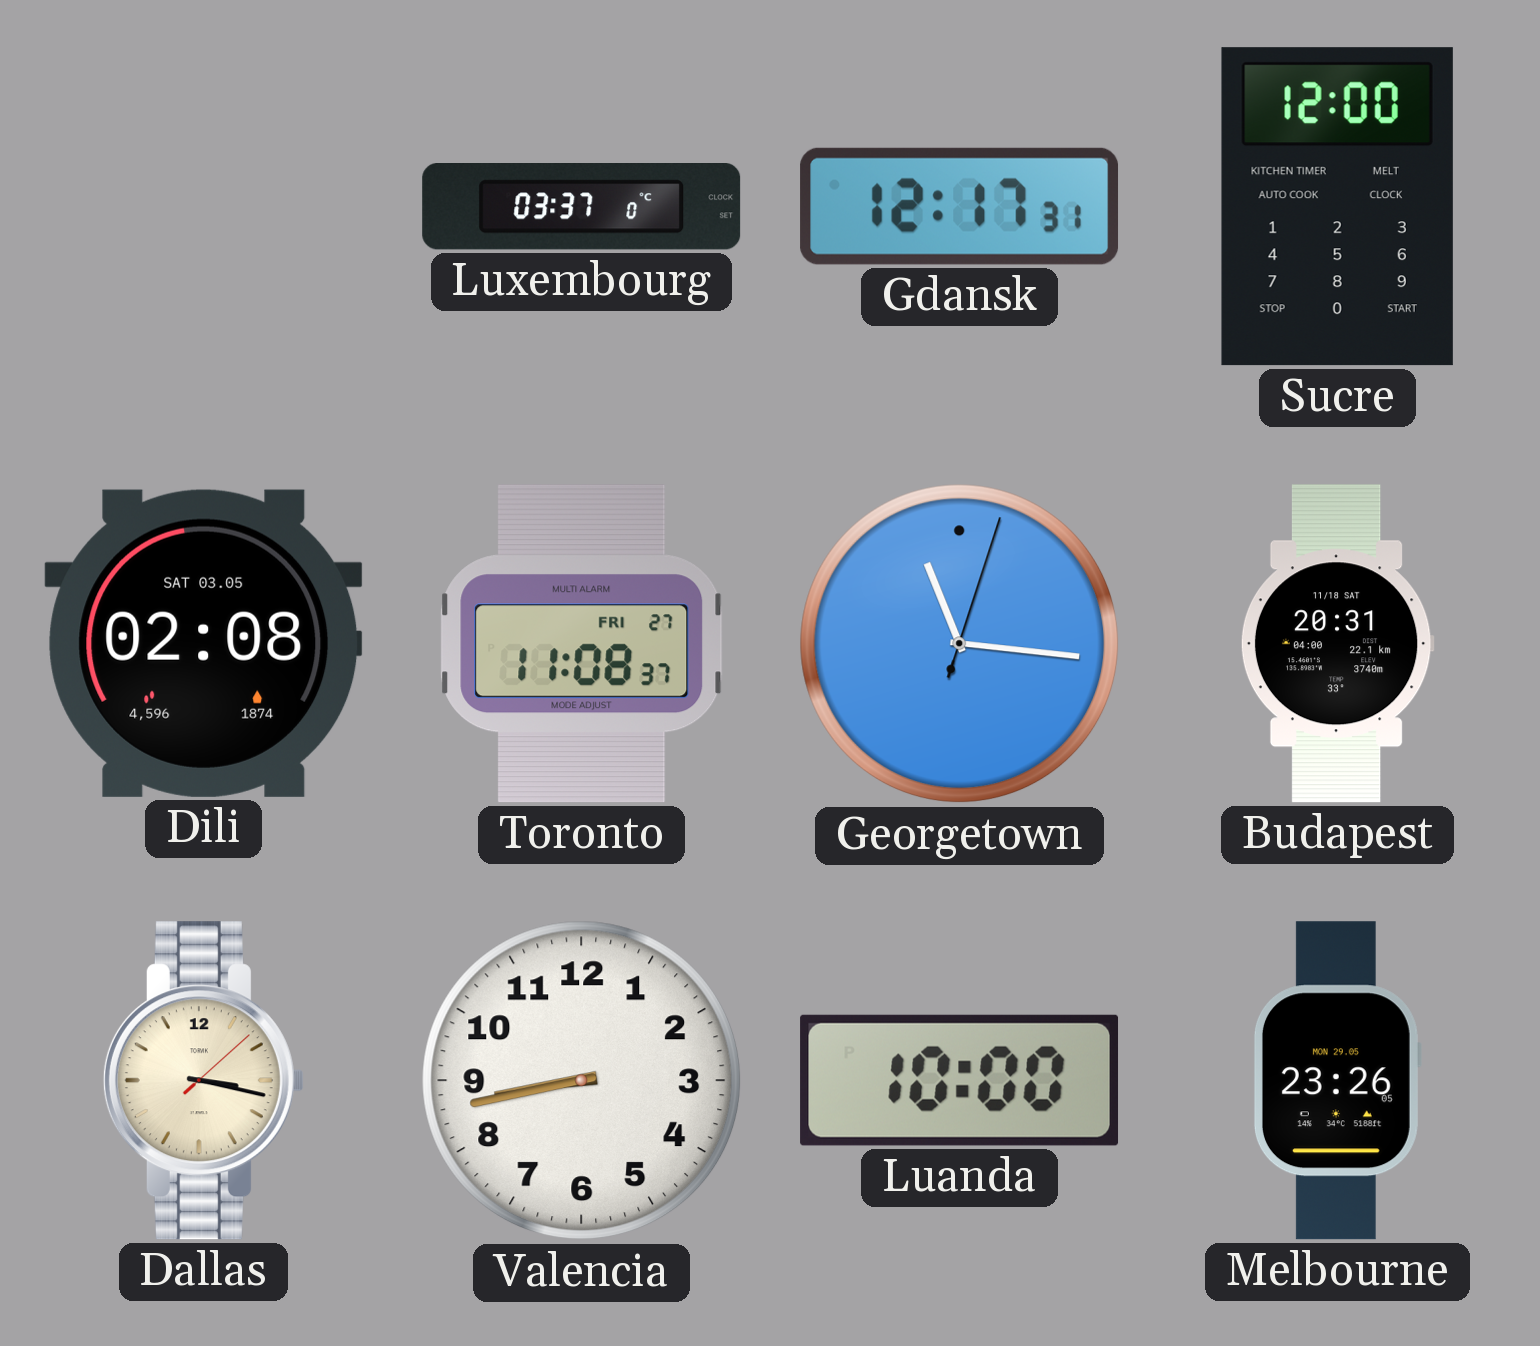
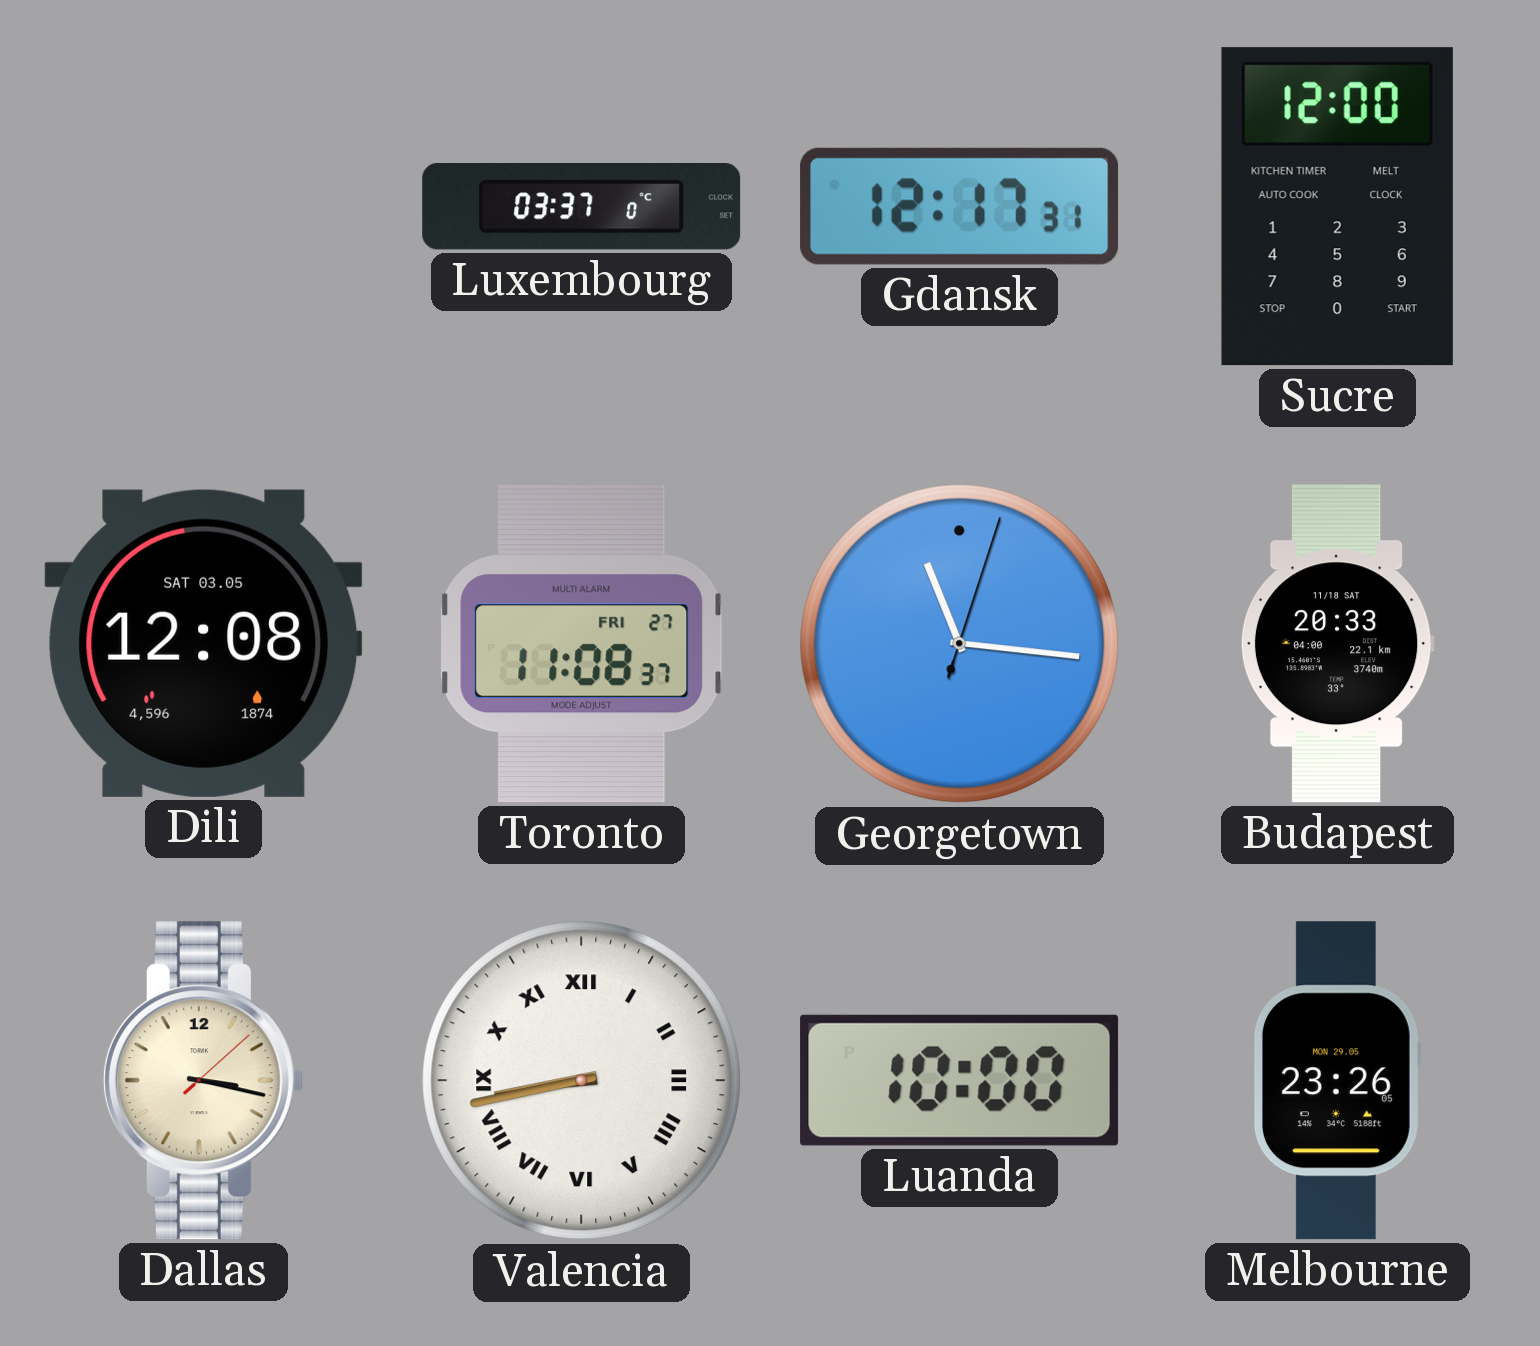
Dili: 02:08 -> 12:08 (204, 643)
Budapest: 20:31 -> 20:33 (1337, 644)
Valencia numerals: Arabic -> Roman (582, 1081)
